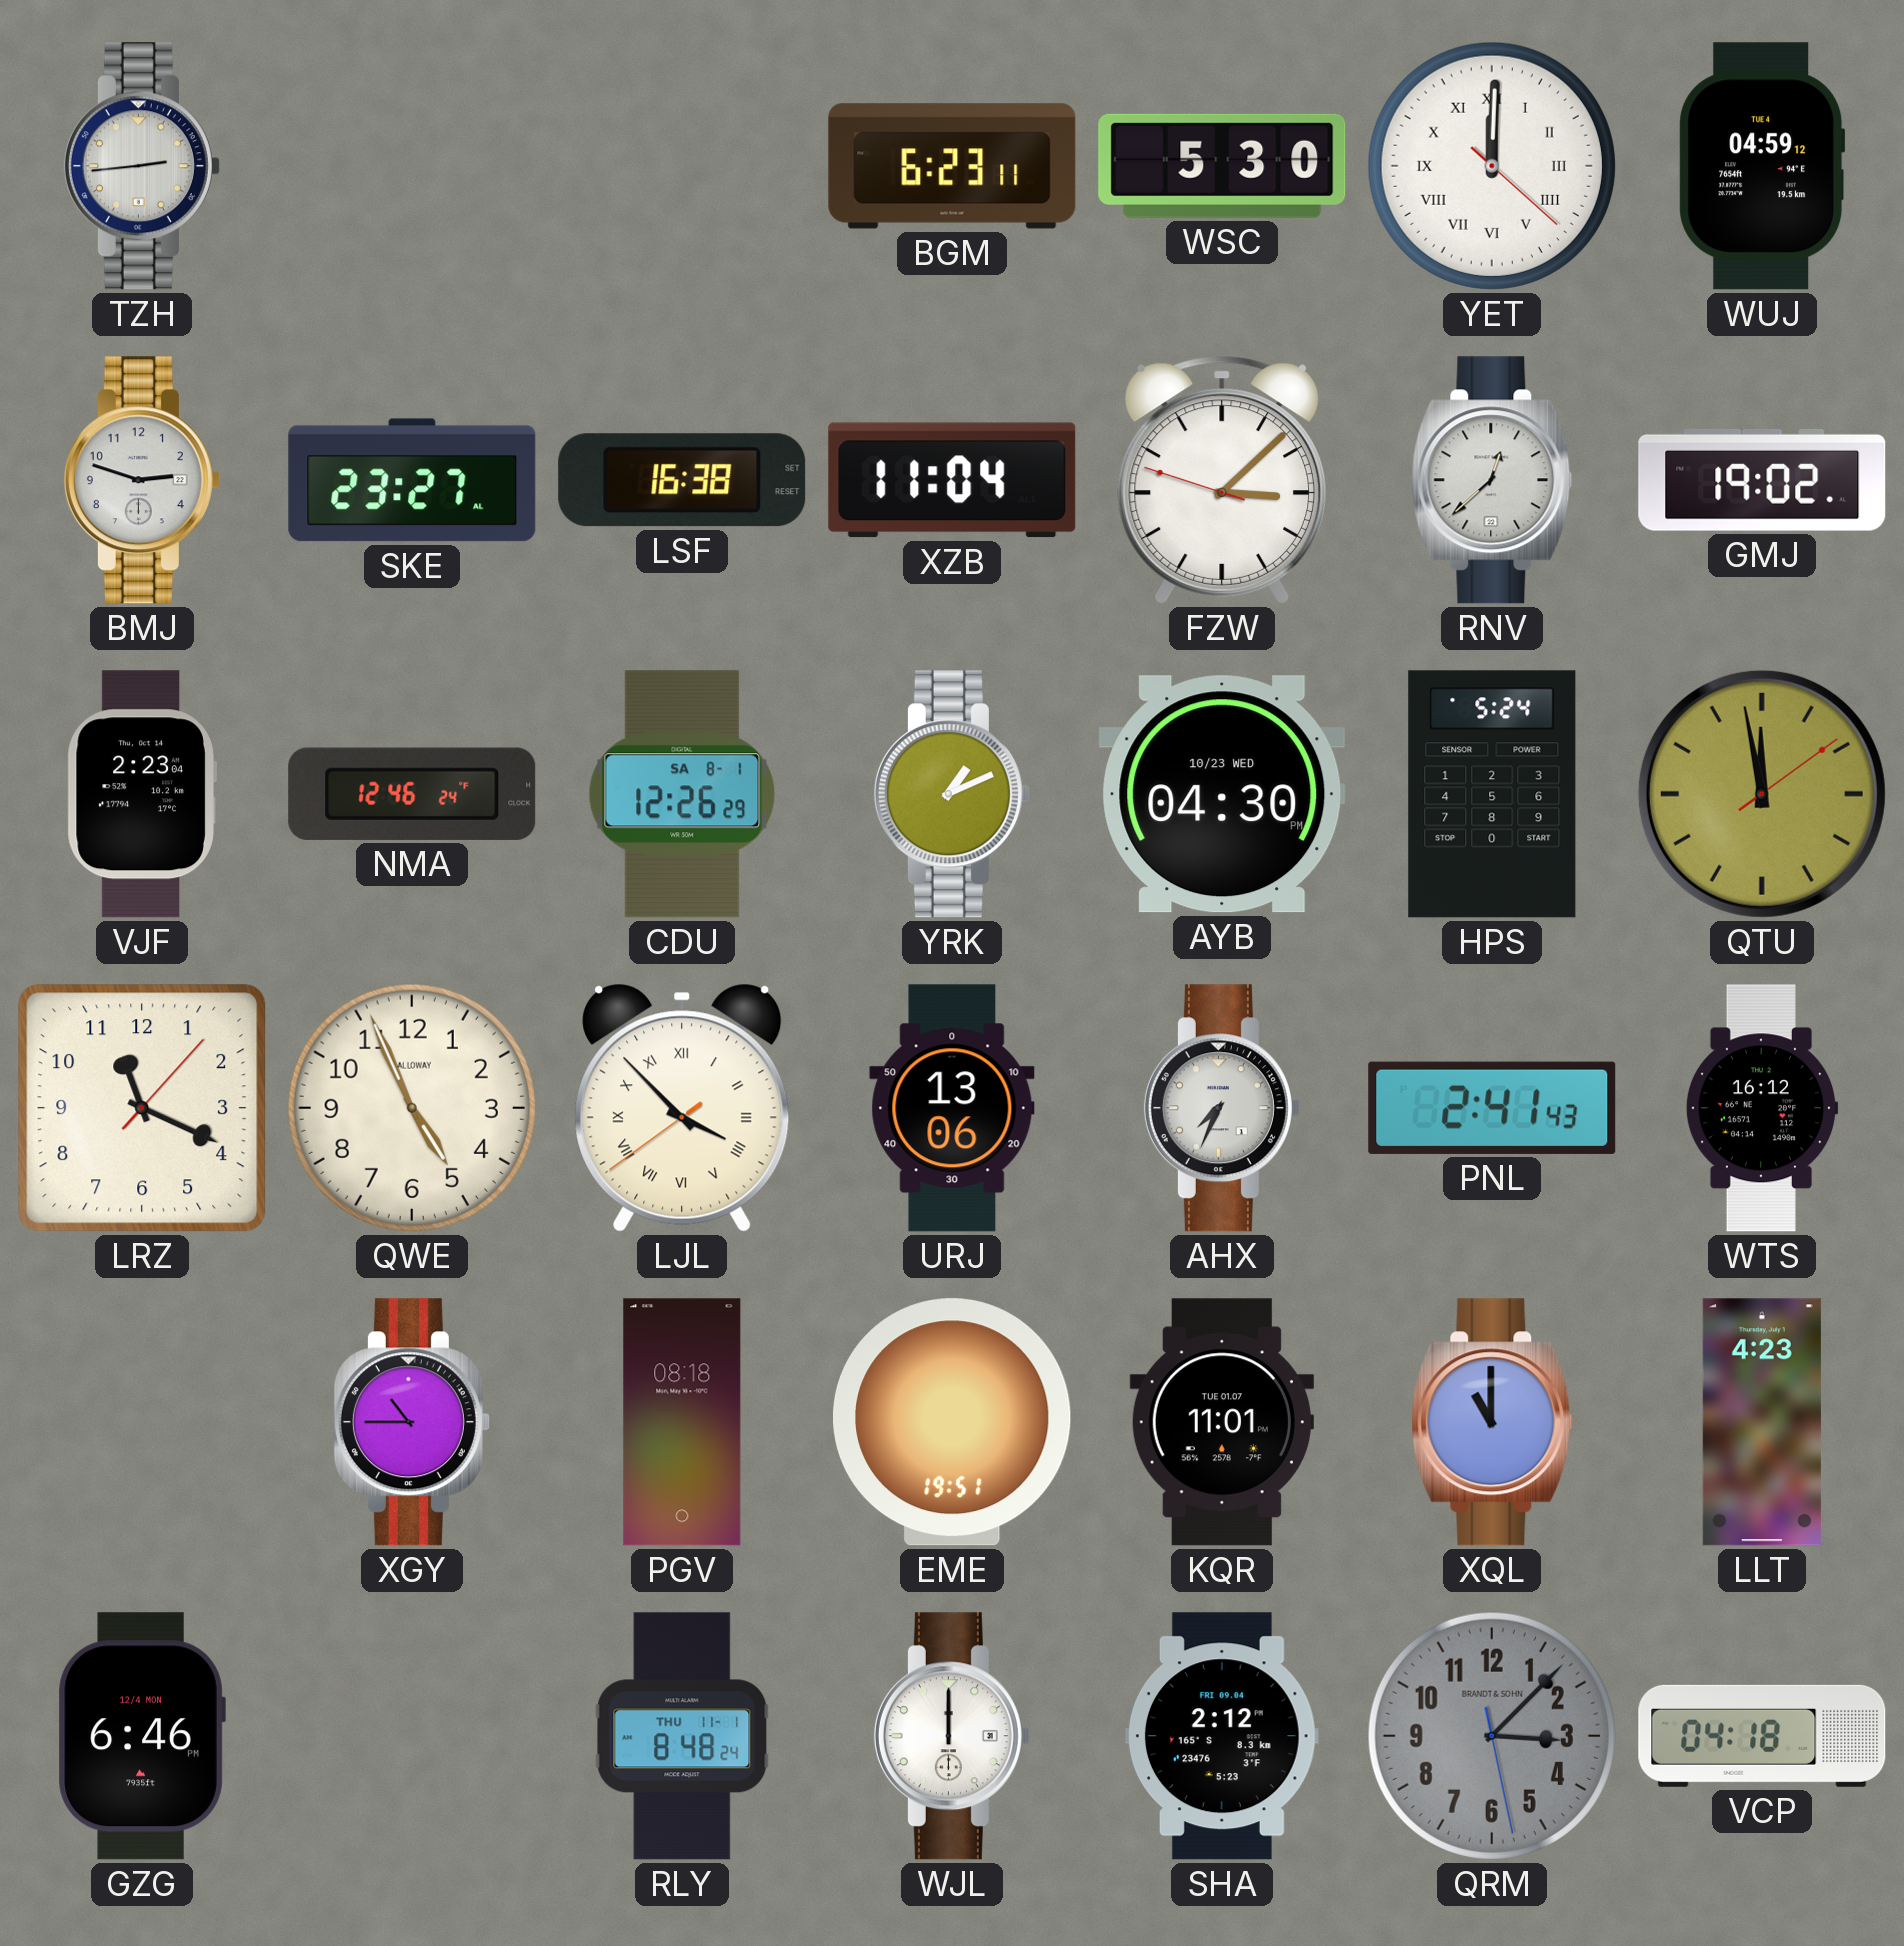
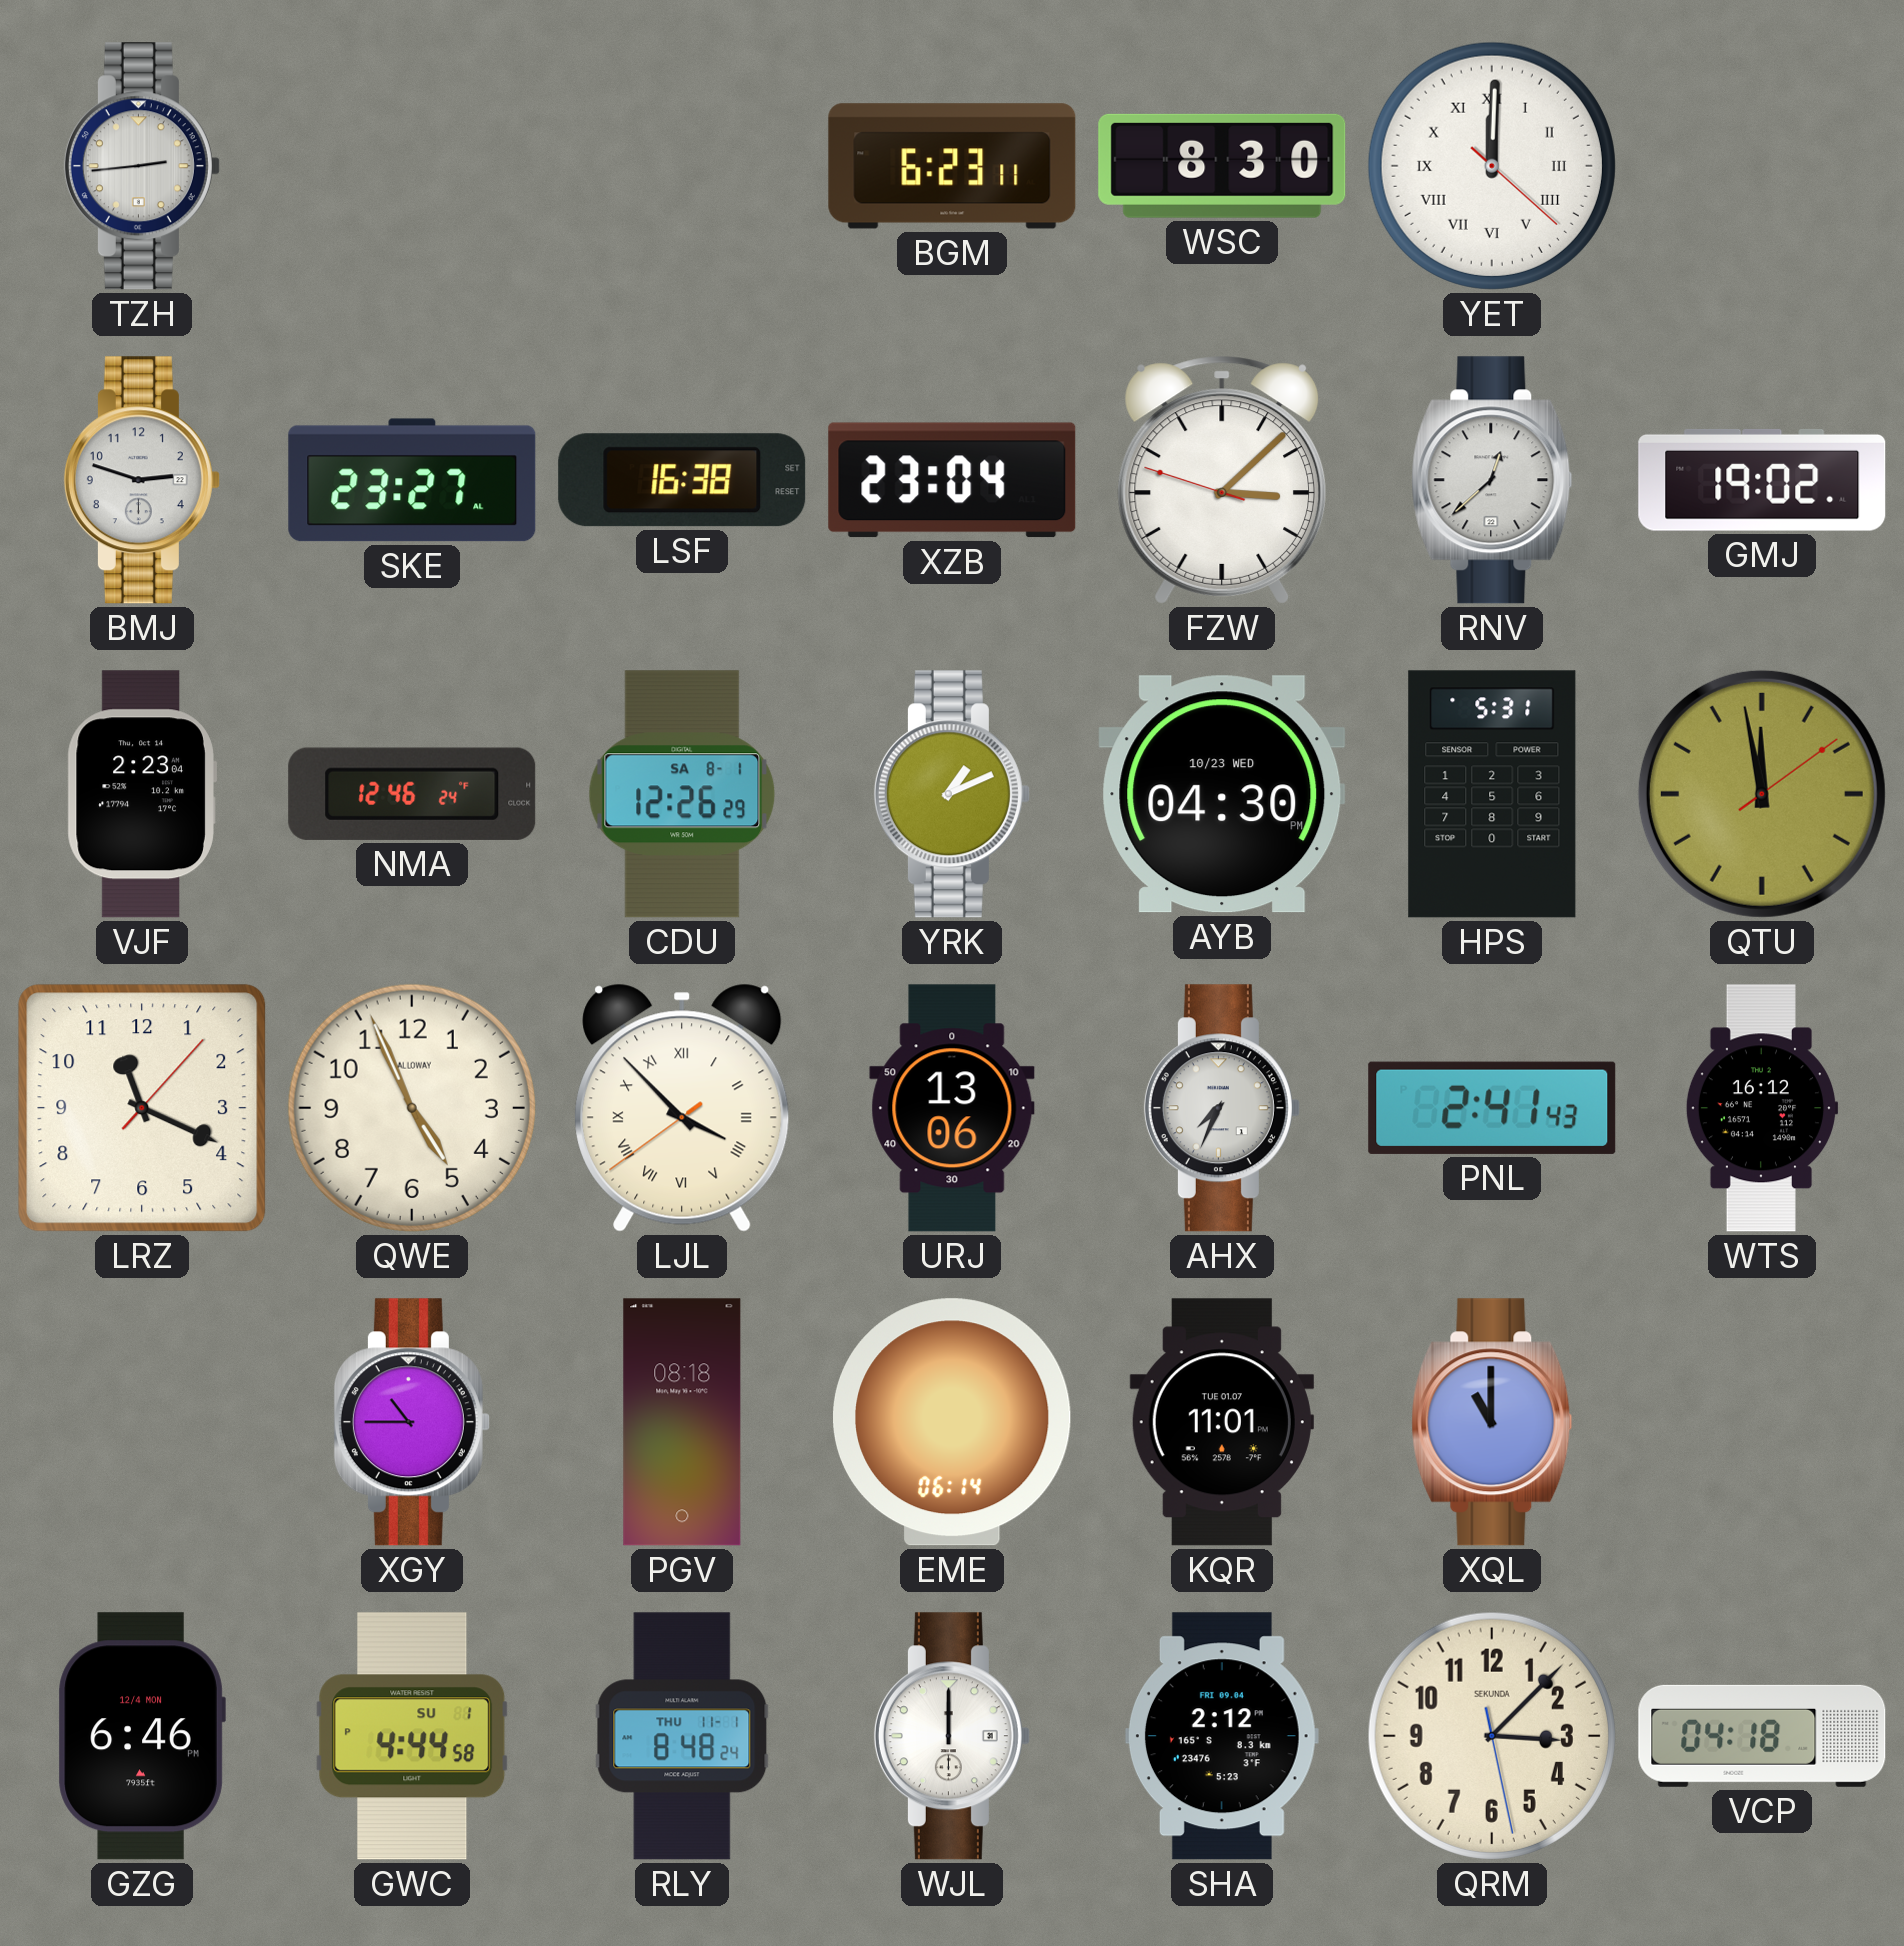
WSC: 5:30 -> 8:30 (1222, 166)
WUJ: 04:59 -> none (1762, 166)
XZB: 11:04 -> 23:04 (952, 480)
HPS: 5:24 -> 5:31 (1492, 794)
EME: 19:51 -> 06:14 (953, 1422)
LLT: 4:23 -> none (1762, 1422)
GWC: none -> 4:44 (412, 1736)
QRM dial: grey -> cream (1492, 1736)
QRM brand: BRANDT & SOHN -> SEKUNDA (1492, 1736)
